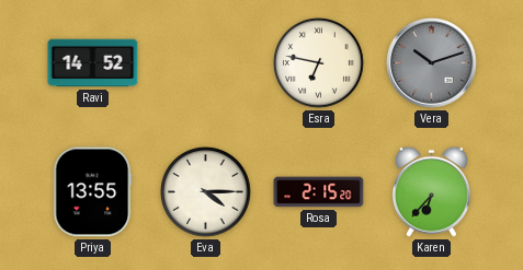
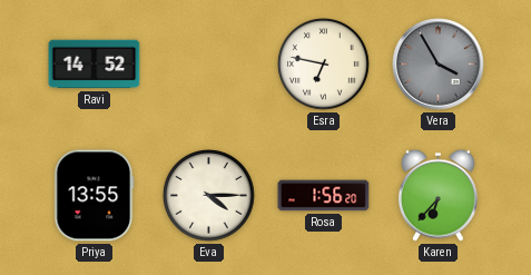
Vera: 10:12 -> 3:55 (439, 65)
Rosa: 2:15 -> 1:56 (324, 196)
